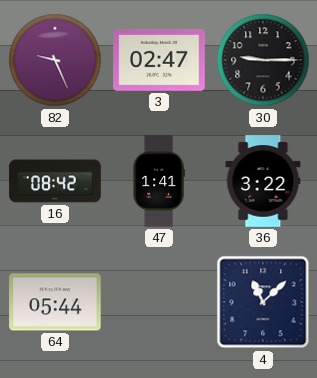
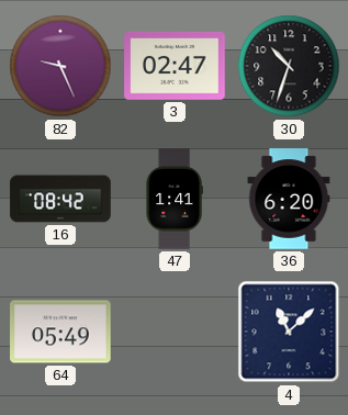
30: 9:15 -> 10:33 (289, 66)
36: 3:22 -> 6:20 (289, 199)
64: 05:44 -> 05:49 (60, 332)
